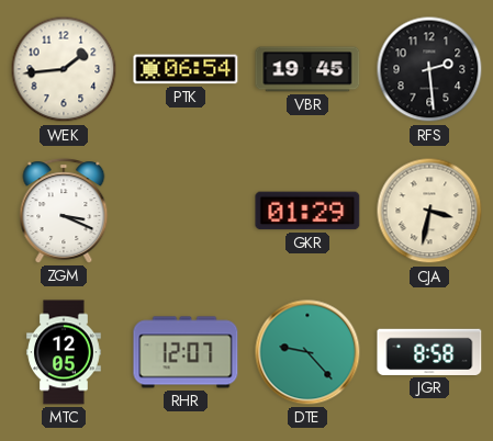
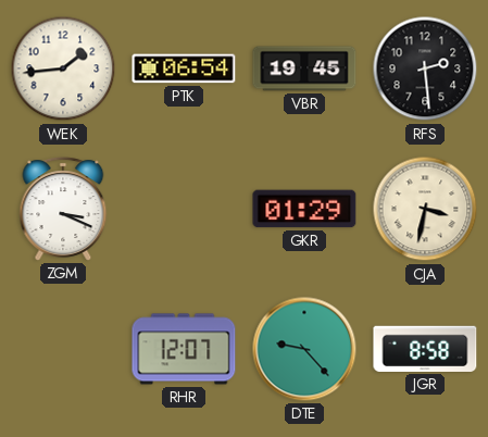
MTC: 12:05 -> none (64, 352)
